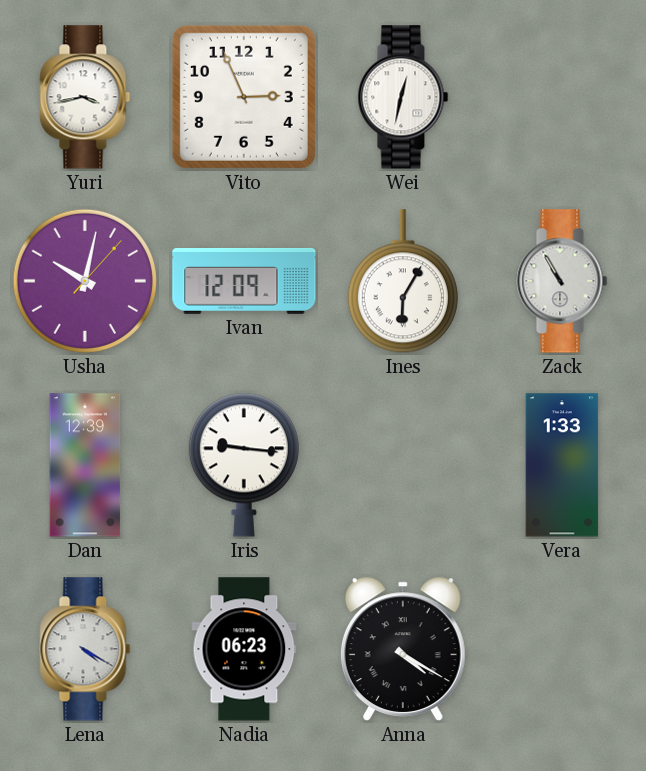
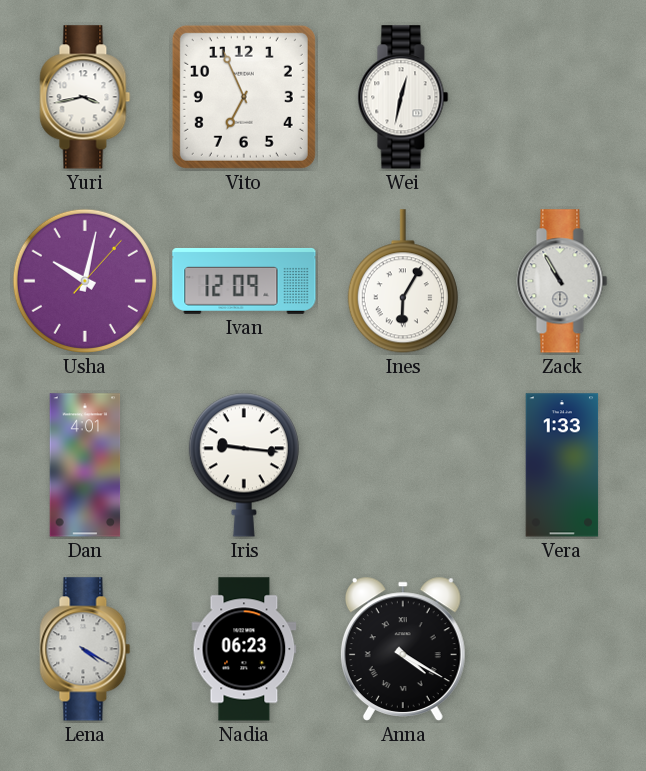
Vito: 2:56 -> 6:56 (244, 97)
Dan: 12:39 -> 4:01 (85, 465)
